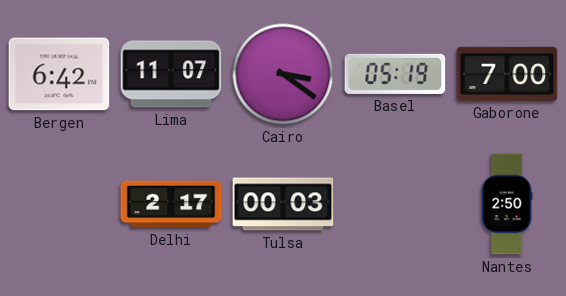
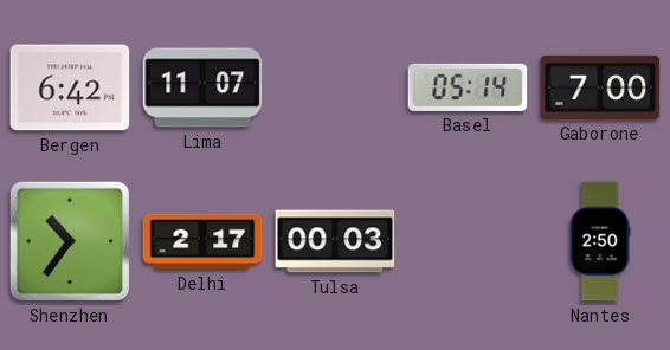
Cairo: 3:21 -> none (283, 74)
Basel: 05:19 -> 05:14 (468, 87)
Shenzhen: none -> 10:36 (70, 241)
